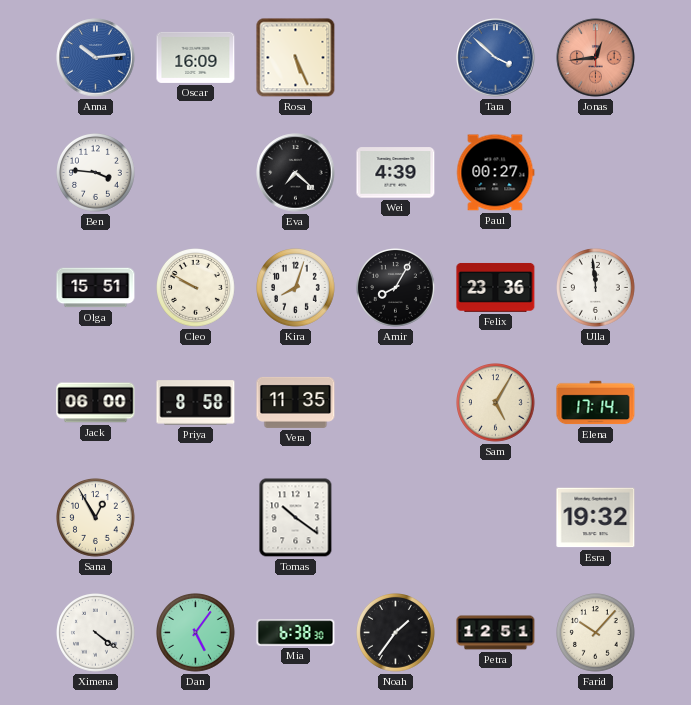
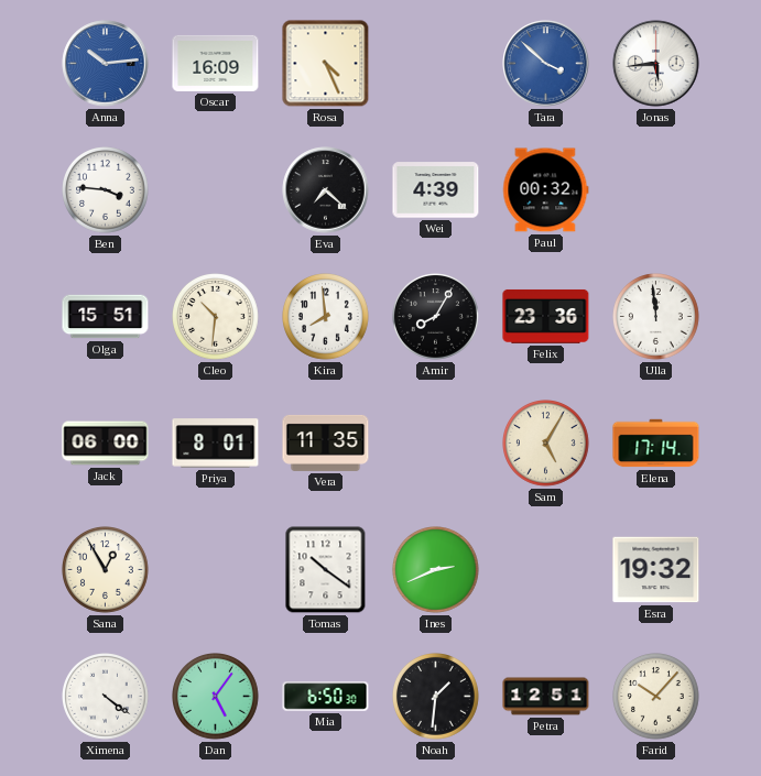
Rosa: 5:26 -> 4:26 (326, 64)
Jonas: 12:44 -> 5:44 (656, 64)
Jonas dial: salmon -> white (656, 64)
Paul: 00:27 -> 00:32 (546, 190)
Cleo: 9:50 -> 10:31 (216, 317)
Kira: 8:03 -> 7:59 (326, 317)
Priya: 8:58 -> 8:01 (216, 444)
Ines: none -> 2:41 (436, 570)
Mia: 6:38 -> 6:50 (326, 697)
Noah: 1:36 -> 1:31 (436, 697)
